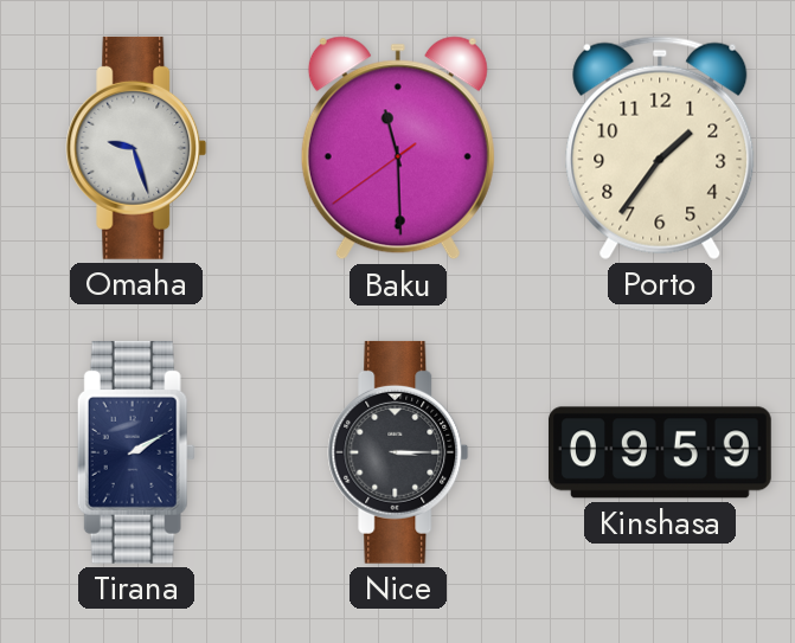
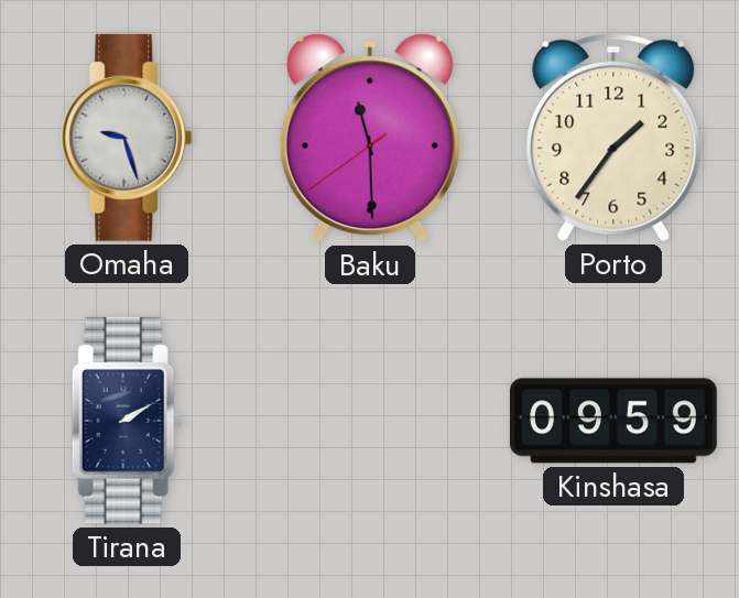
Nice: 3:15 -> none (398, 452)
